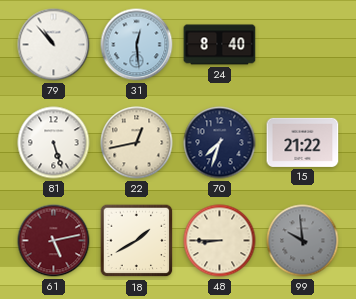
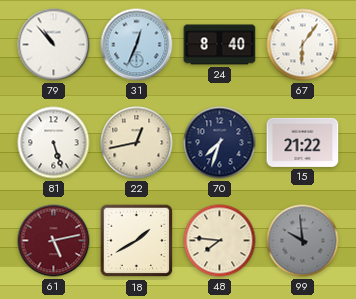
31: 12:29 -> 12:34 (137, 45)
67: none -> 6:06 (303, 45)
48: 8:45 -> 7:46 (220, 241)
